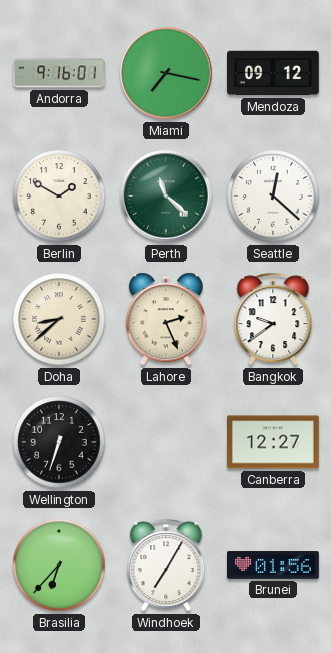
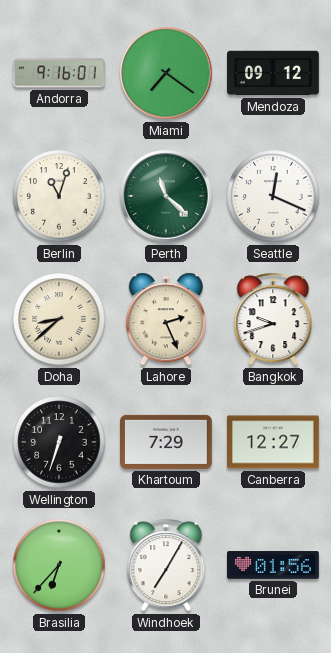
Miami: 7:17 -> 7:21 (166, 73)
Berlin: 1:50 -> 11:03 (59, 196)
Seattle: 12:22 -> 12:19 (273, 196)
Bangkok: 9:39 -> 9:42 (273, 319)
Khartoum: none -> 7:29 (167, 442)
